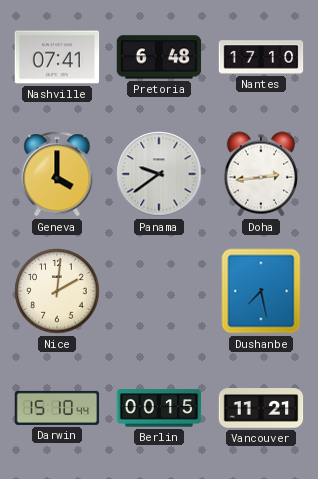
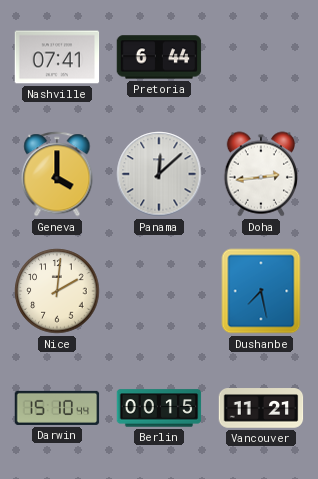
Pretoria: 6:48 -> 6:44 (159, 57)
Nantes: 17:10 -> none (261, 57)
Panama: 9:39 -> 12:08 (159, 174)
